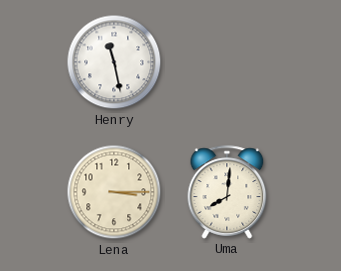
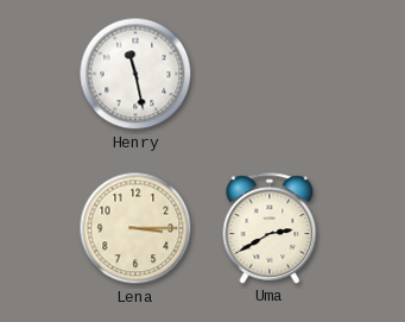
Uma: 8:01 -> 2:40 (270, 228)
